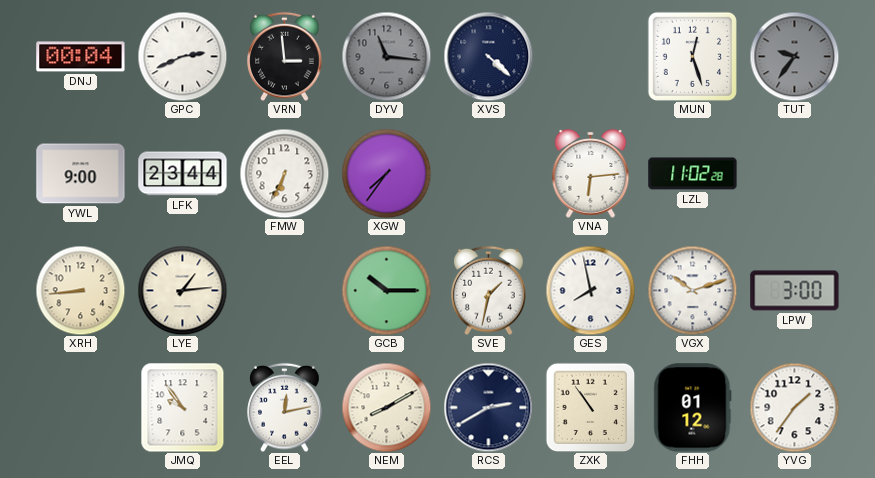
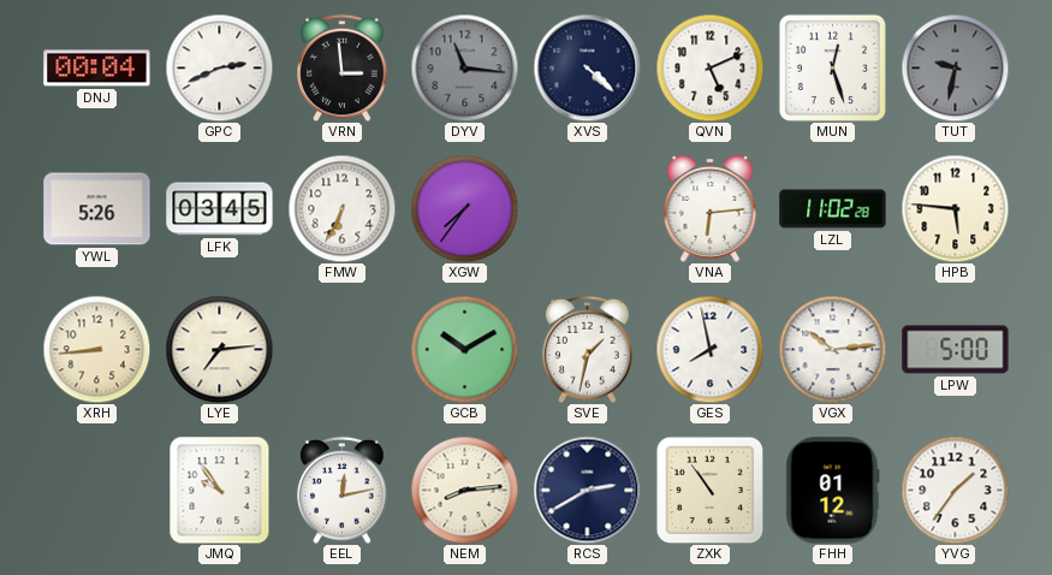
QVN: none -> 5:11 (709, 67)
TUT: 9:36 -> 9:32 (955, 67)
YWL: 9:00 -> 5:26 (97, 209)
LFK: 23:44 -> 03:45 (220, 209)
HPB: none -> 5:46 (955, 208)
LYE: 1:14 -> 7:14 (219, 349)
GCB: 10:15 -> 10:10 (464, 349)
VGX: 10:12 -> 10:14 (832, 349)
LPW: 3:00 -> 5:00 (956, 350)
NEM: 8:10 -> 8:14 (464, 490)
